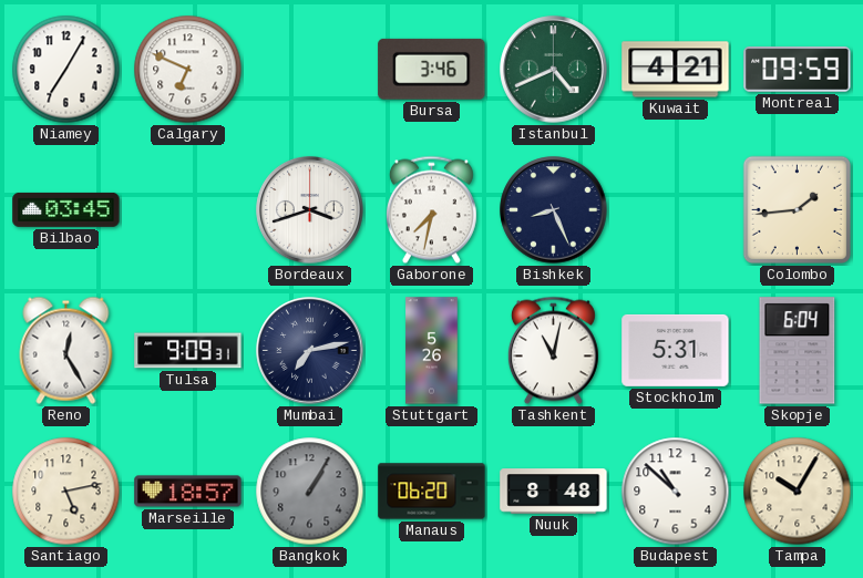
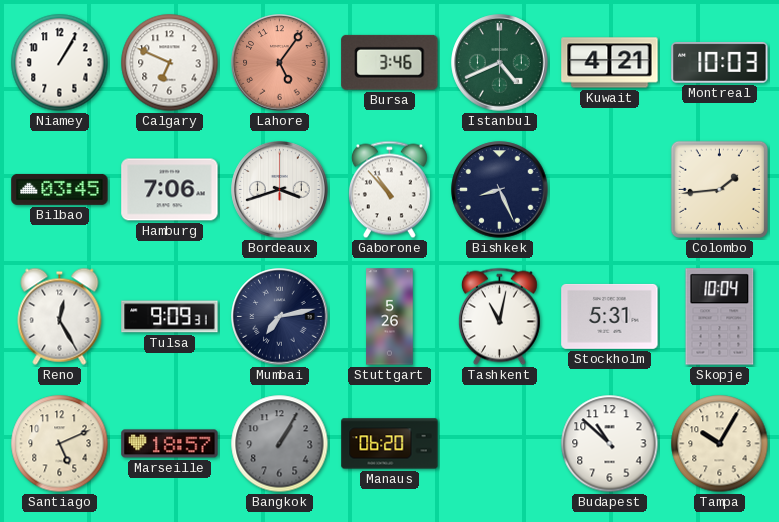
Niamey: 7:05 -> 1:05 (60, 63)
Lahore: none -> 5:06 (280, 63)
Montreal: 09:59 -> 10:03 (720, 62)
Hamburg: none -> 7:06 (170, 190)
Gaborone: 7:32 -> 10:53 (389, 190)
Skopje: 6:04 -> 10:04 (720, 317)
Santiago: 5:13 -> 5:11 (60, 444)
Nuuk: 8:48 -> none (554, 492)
